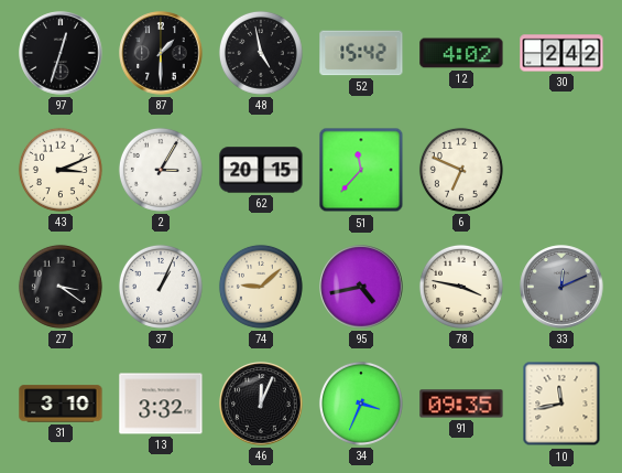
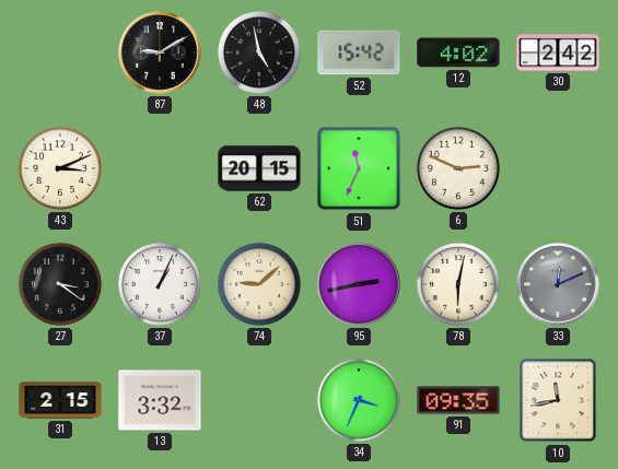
97: 12:33 -> none (61, 53)
87: 1:30 -> 9:10 (160, 52)
2: 3:05 -> none (161, 170)
51: 11:37 -> 11:34 (359, 168)
6: 6:49 -> 2:49 (458, 168)
95: 4:43 -> 2:43 (359, 284)
78: 3:47 -> 6:02 (458, 284)
31: 3:10 -> 2:15 (60, 400)
46: 12:04 -> none (261, 404)
